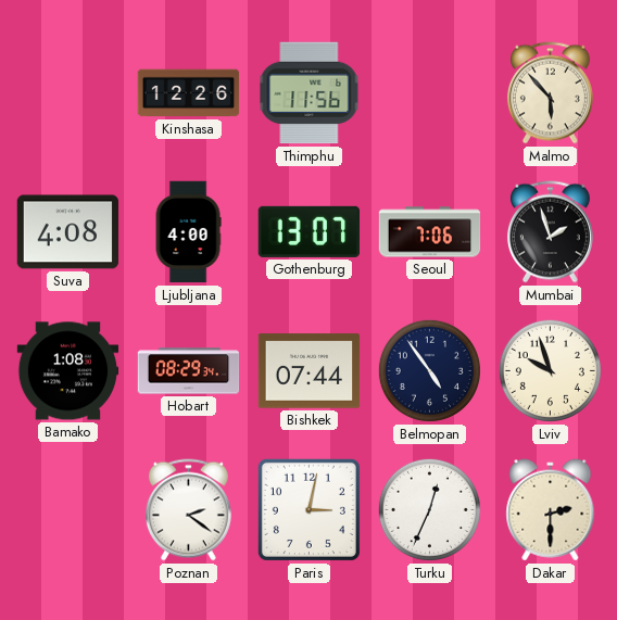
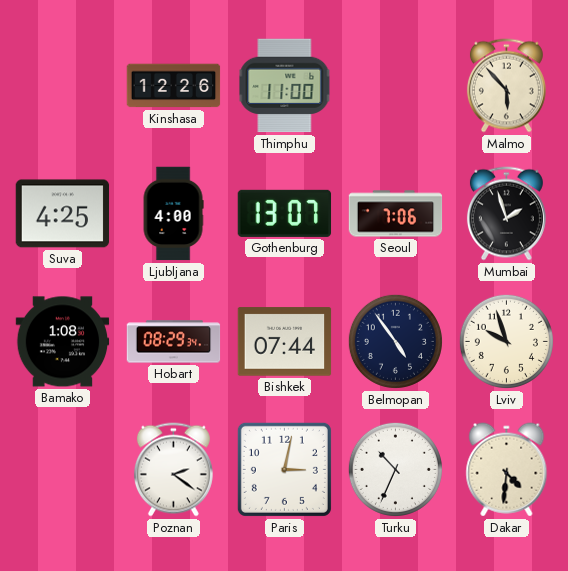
Thimphu: 11:56 -> 11:00 (285, 86)
Suva: 4:08 -> 4:25 (63, 214)
Turku: 12:34 -> 10:34 (395, 469)
Dakar: 2:30 -> 4:31 (507, 470)
